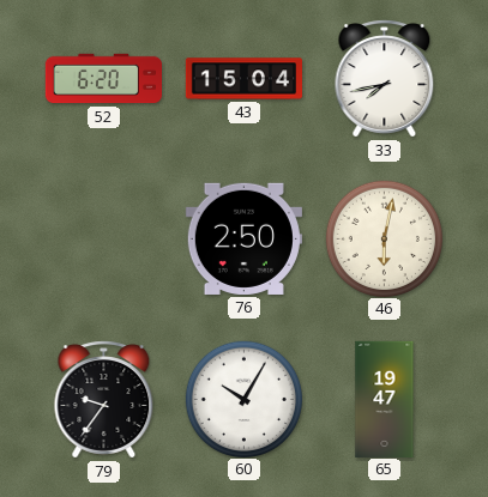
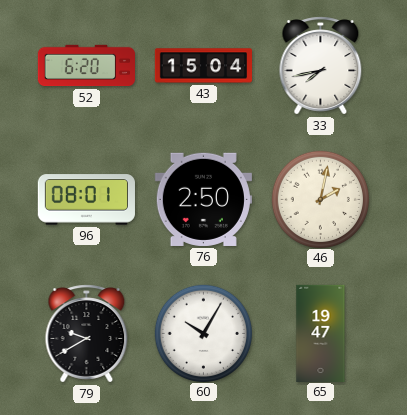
96: none -> 08:01 (86, 200)
46: 6:02 -> 2:02 (320, 199)
79: 9:36 -> 9:40 (87, 334)
